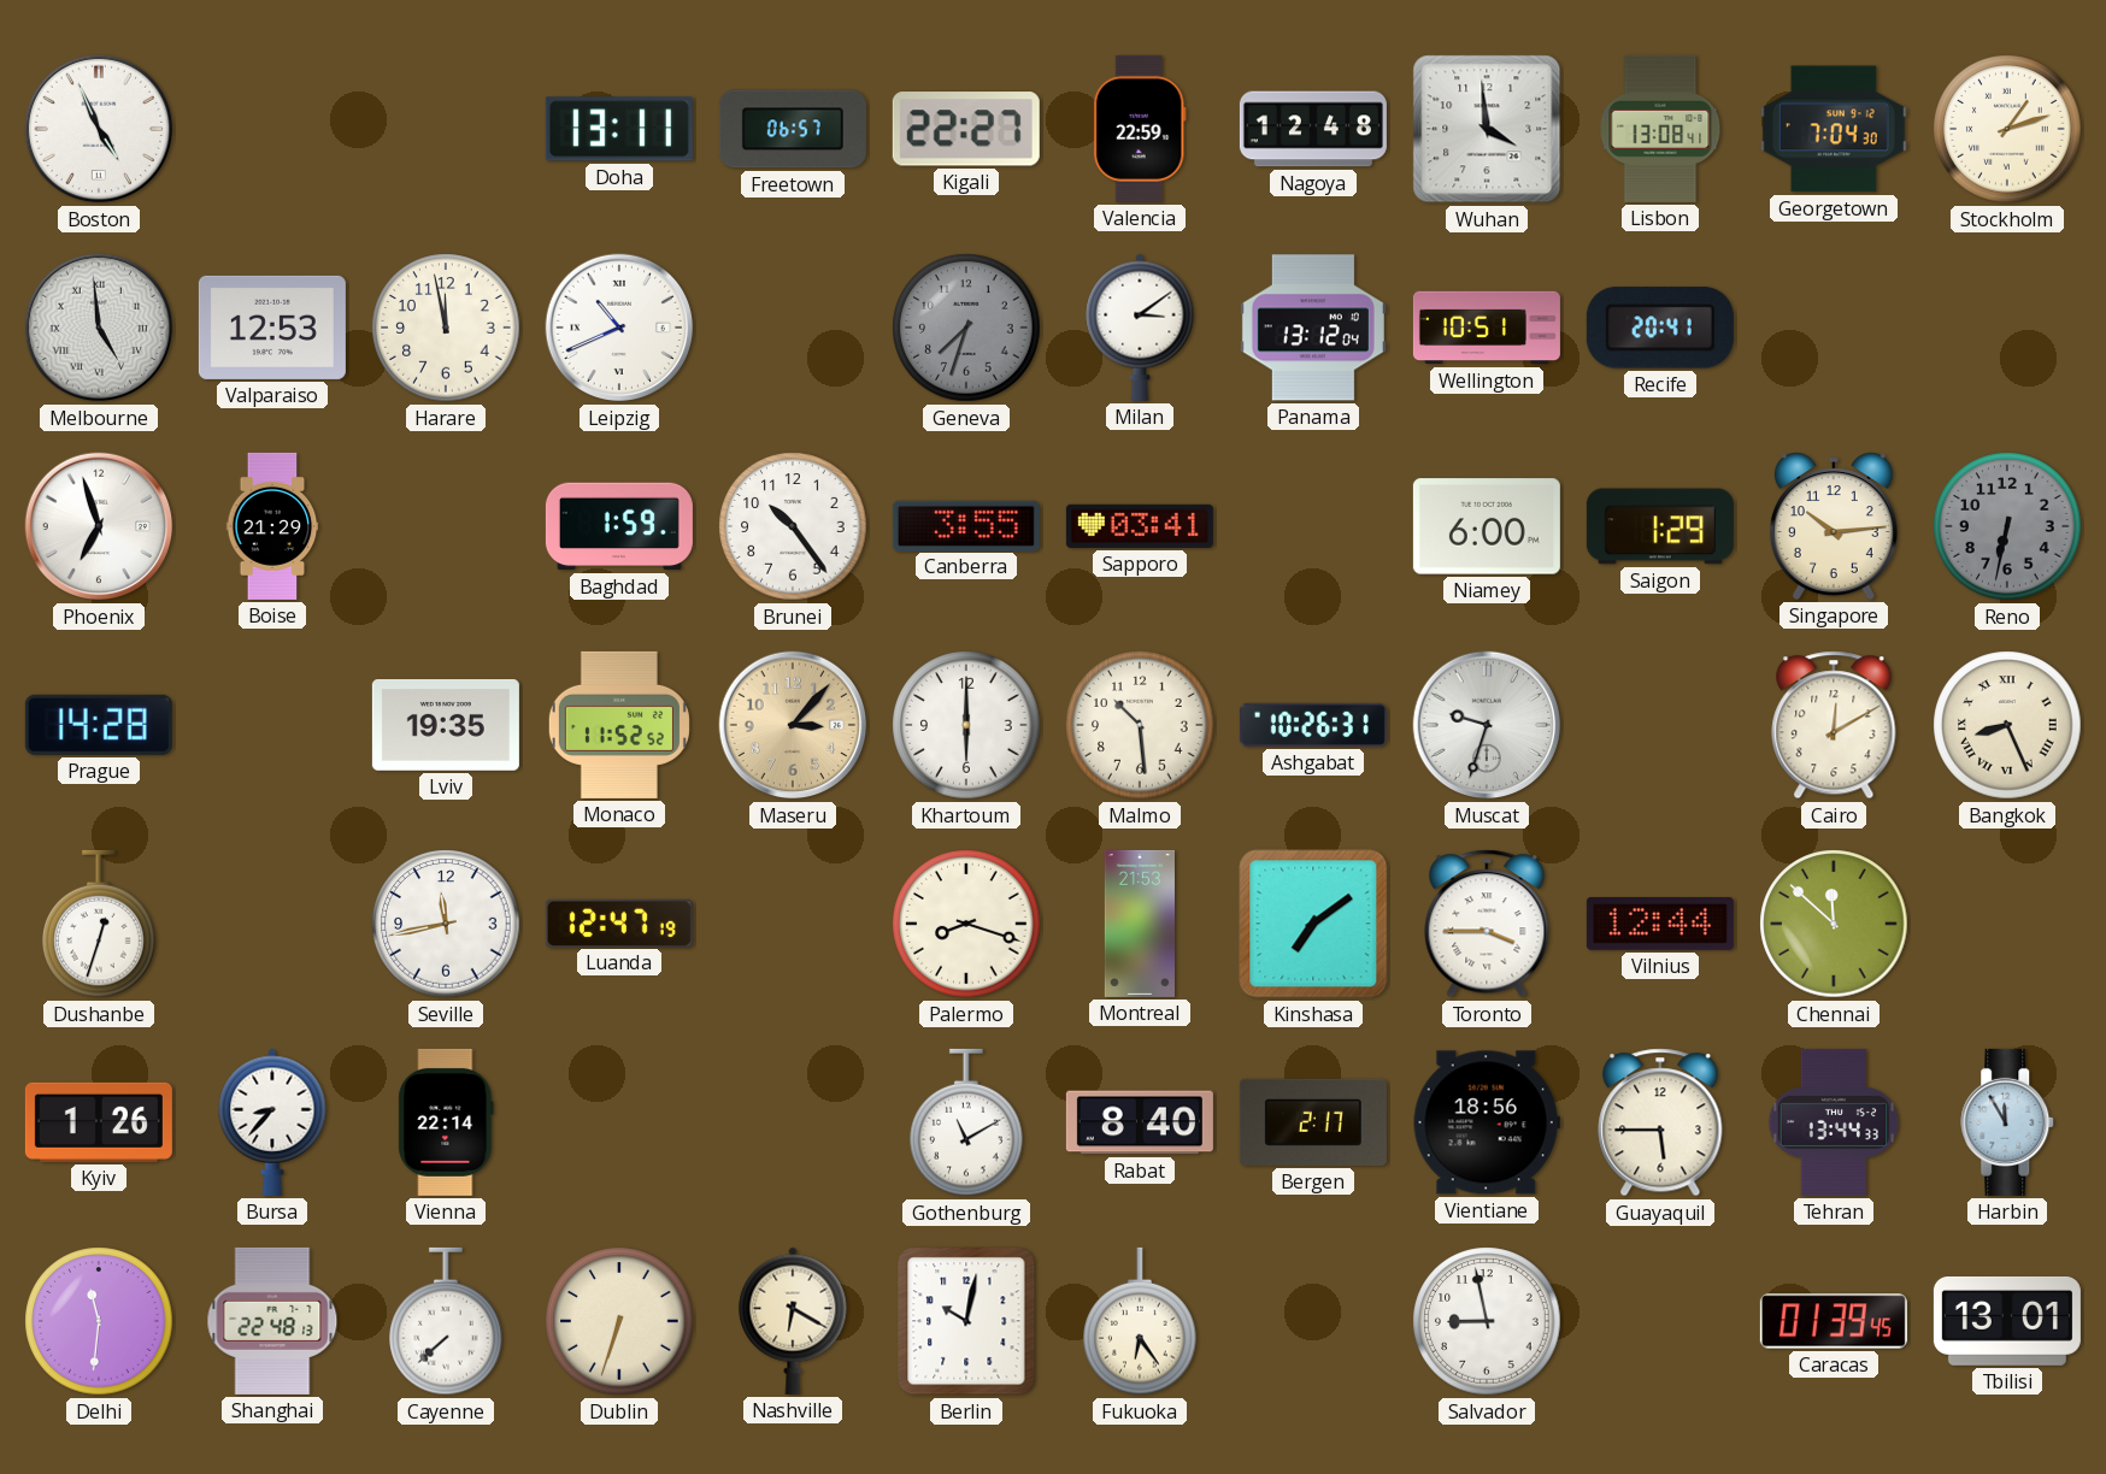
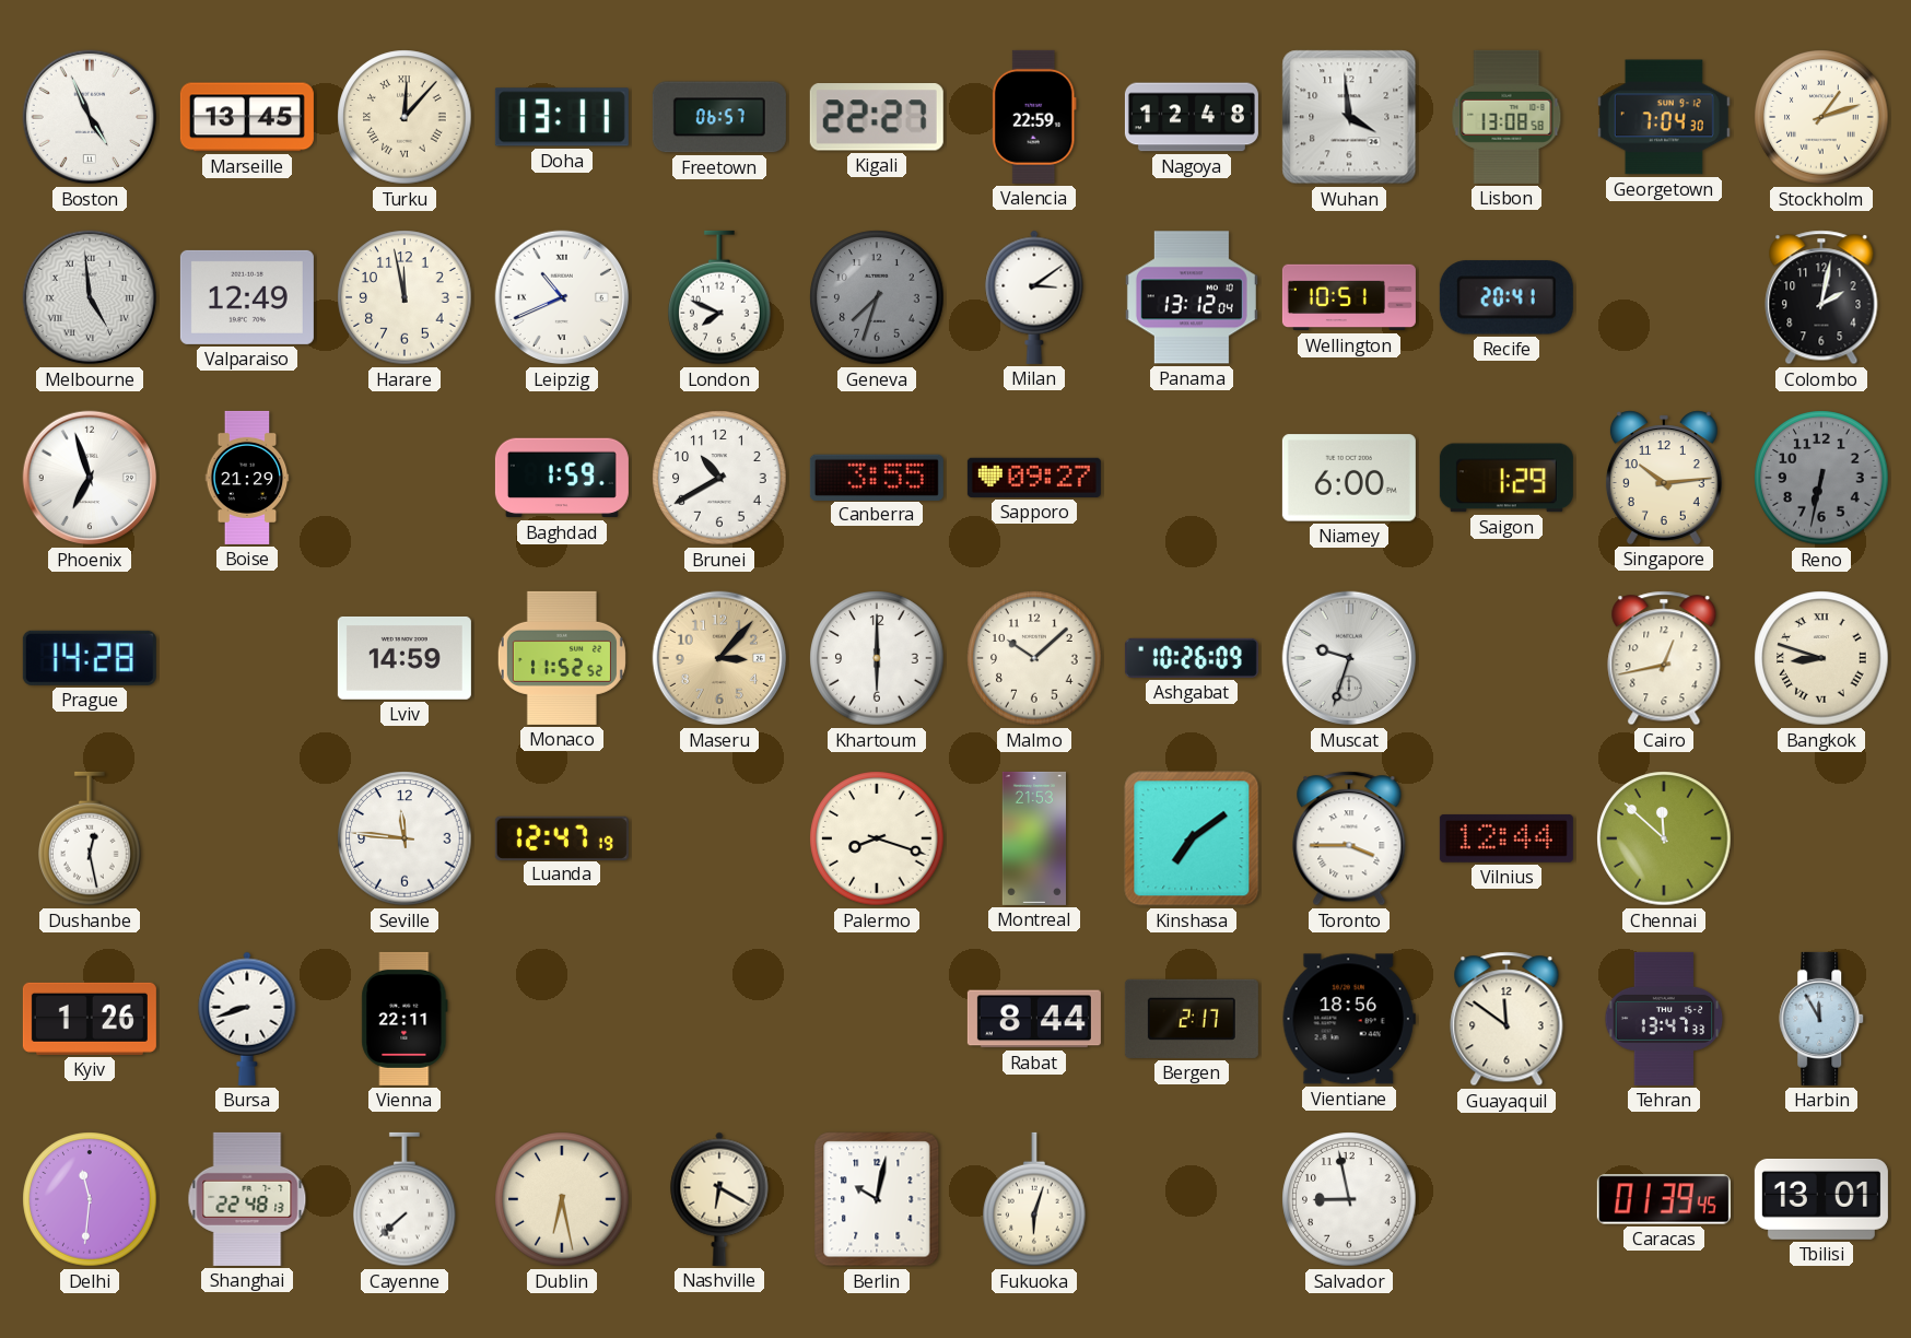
Marseille: none -> 13:45 (247, 117)
Turku: none -> 12:07 (405, 117)
Lisbon: 13:08:41 -> 13:08:58 (1506, 117)
Valparaiso: 12:53 -> 12:49 (247, 297)
London: none -> 7:49 (719, 297)
Colombo: none -> 2:02 (1821, 297)
Brunei: 10:24 -> 10:40 (719, 478)
Sapporo: 03:41 -> 09:27 (1034, 478)
Lviv: 19:35 -> 14:59 (405, 658)
Malmo: 10:29 -> 10:08 (1034, 658)
Ashgabat: 10:26:31 -> 10:26:09 (1192, 658)
Cairo: 12:10 -> 12:43 (1664, 658)
Bangkok: 8:26 -> 8:48 (1821, 658)
Dushanbe: 12:33 -> 12:28 (90, 838)
Seville: 11:43 -> 11:46 (405, 838)
Bursa: 8:37 -> 8:42 (247, 1019)
Vienna: 22:14 -> 22:11 (405, 1019)
Gothenburg: 11:10 -> none (966, 1122)
Rabat: 8:40 -> 8:44 (1034, 1019)
Guayaquil: 5:45 -> 11:51 (1506, 1019)
Tehran: 13:44 -> 13:47 (1664, 1019)
Dublin: 6:33 -> 6:28 (562, 1199)
Fukuoka: 6:24 -> 6:03 (1034, 1199)
